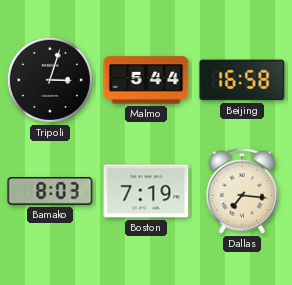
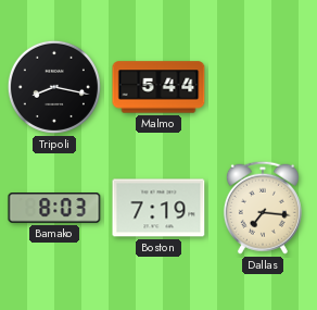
Tripoli: 3:03 -> 8:17 (54, 87)
Beijing: 16:58 -> none (242, 80)
